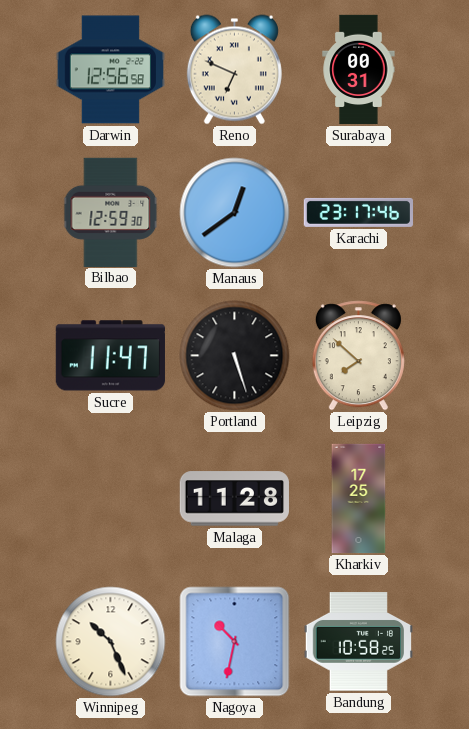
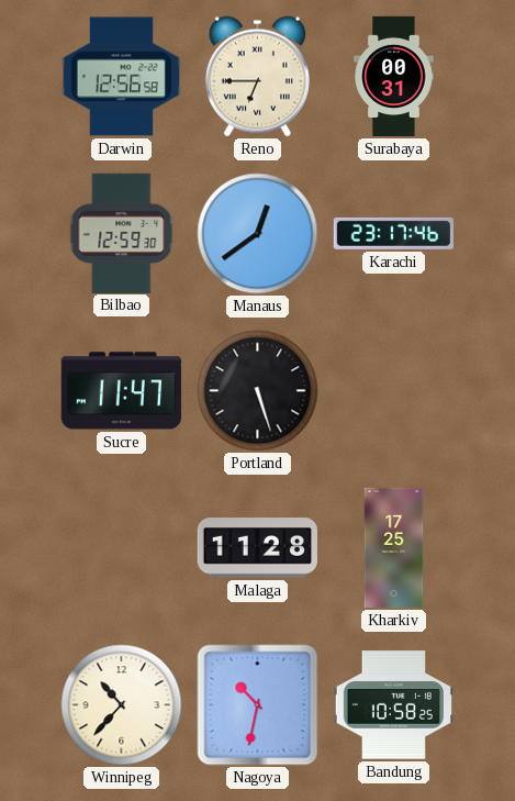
Reno: 6:49 -> 6:45 (257, 77)
Leipzig: 7:52 -> none (358, 356)
Winnipeg: 10:26 -> 10:37 (122, 705)
